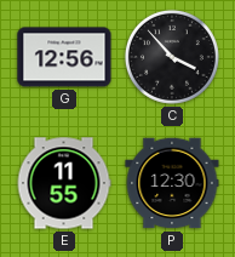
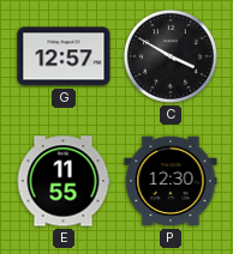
G: 12:56 -> 12:57 (64, 56)
C: 3:53 -> 3:50 (171, 56)
